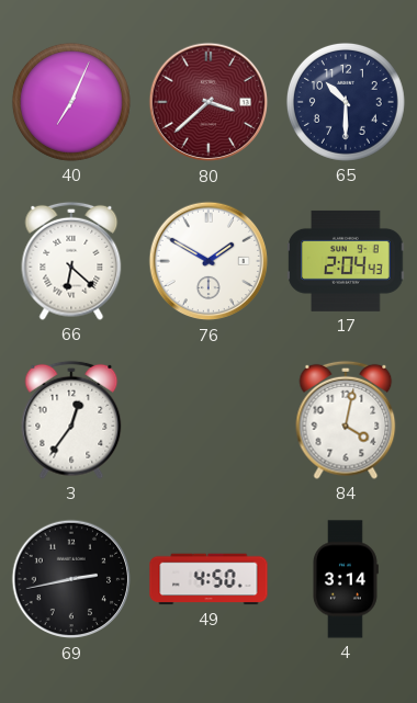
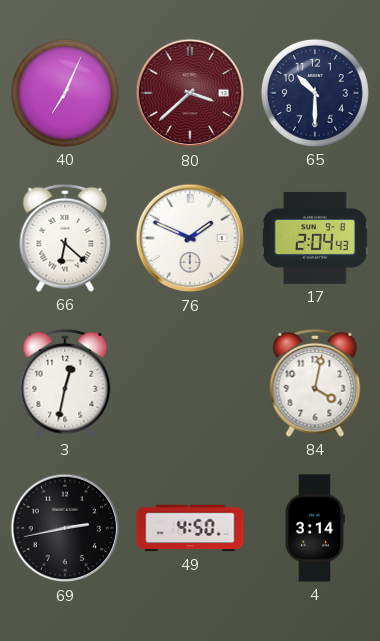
76: 1:50 -> 1:49 (190, 238)
3: 12:36 -> 12:32 (65, 383)
